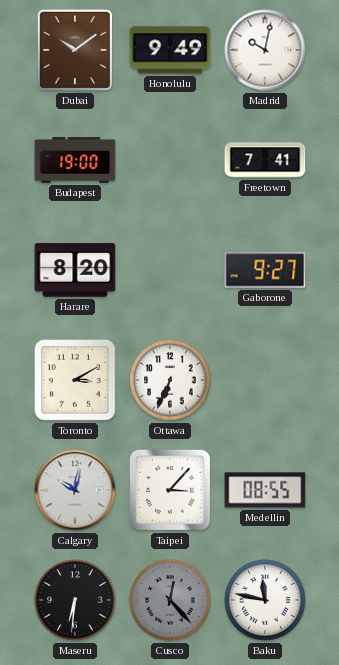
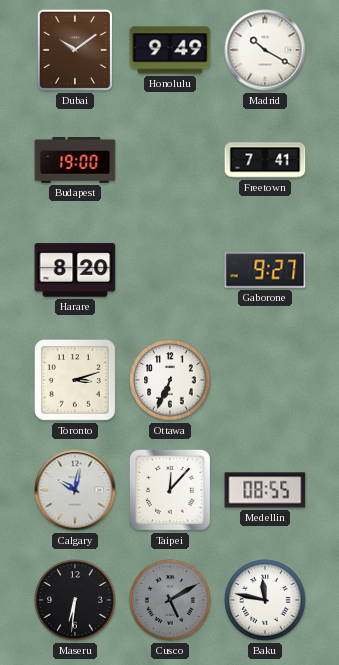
Madrid: 10:02 -> 10:20 (265, 50)
Toronto: 3:10 -> 3:12 (75, 380)
Taipei: 3:07 -> 12:07 (170, 490)
Cusco: 12:23 -> 5:10 (170, 600)
